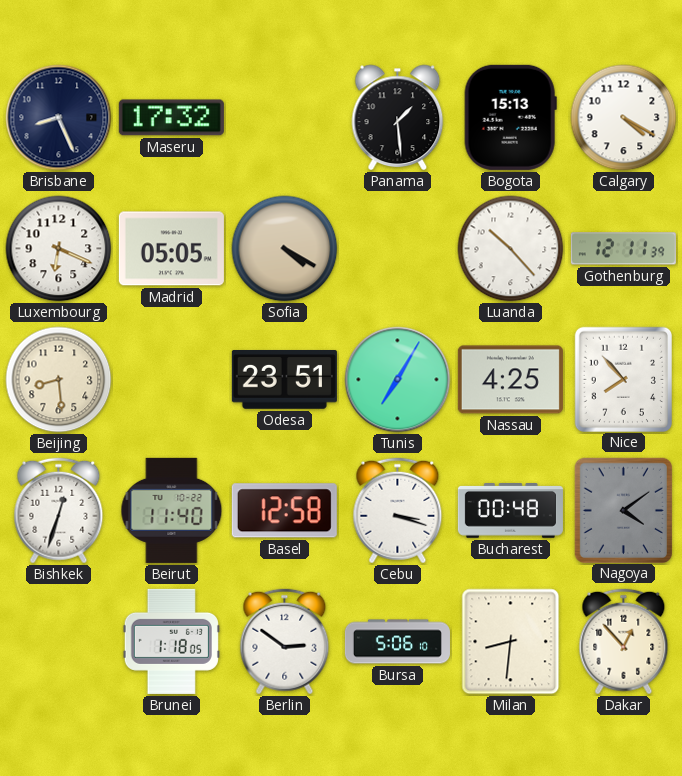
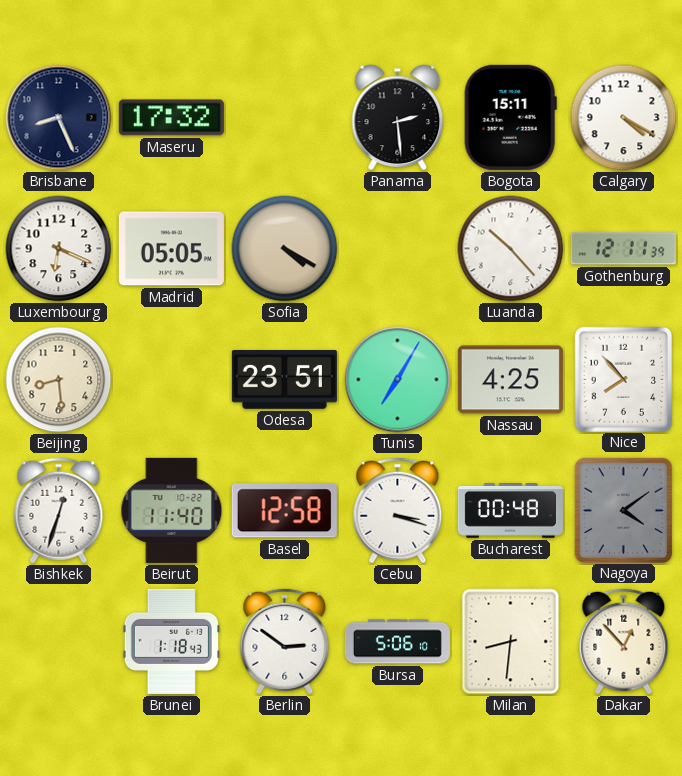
Panama: 1:29 -> 2:29 (398, 118)
Bogota: 15:13 -> 15:11 (510, 117)
Brunei: 1:18:05 -> 1:18:43 (171, 641)
